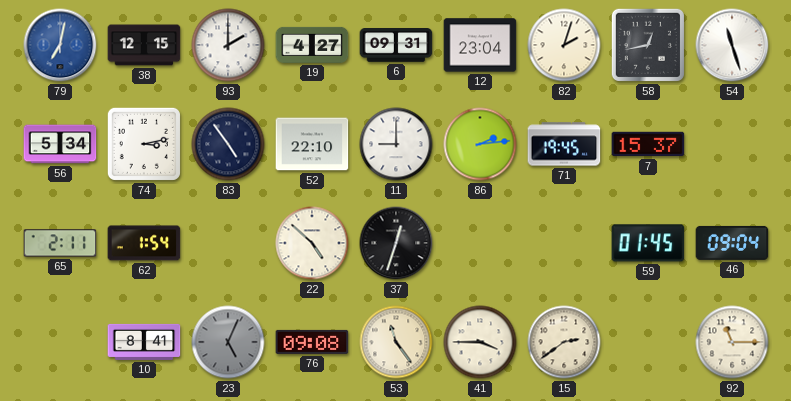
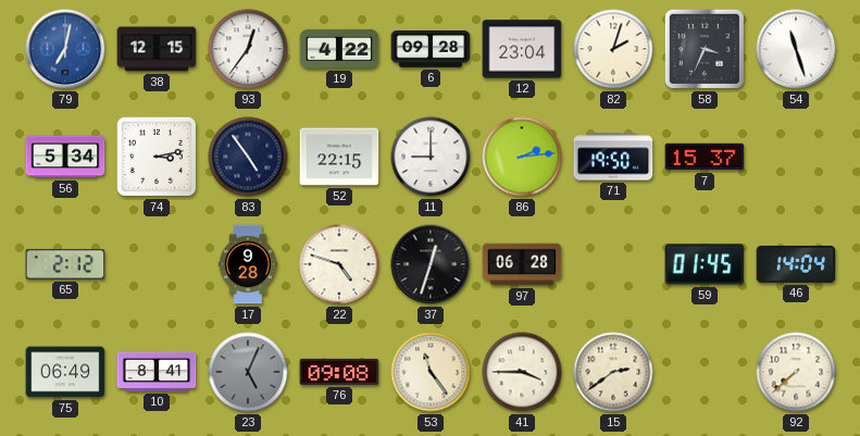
93: 2:00 -> 12:36 (248, 49)
19: 4:27 -> 4:22 (339, 49)
6: 09:31 -> 09:28 (431, 49)
58: 12:43 -> 3:34 (705, 49)
52: 22:10 -> 22:15 (339, 157)
71: 19:45 -> 19:50 (613, 157)
65: 2:11 -> 2:12 (65, 264)
62: 1:54 -> none (144, 243)
17: none -> 9:28 (248, 264)
22: 4:52 -> 4:48 (339, 264)
97: none -> 06:28 (522, 264)
46: 09:04 -> 14:04 (796, 264)
75: none -> 06:49 (65, 372)
92: 11:15 -> 7:38 (796, 372)
